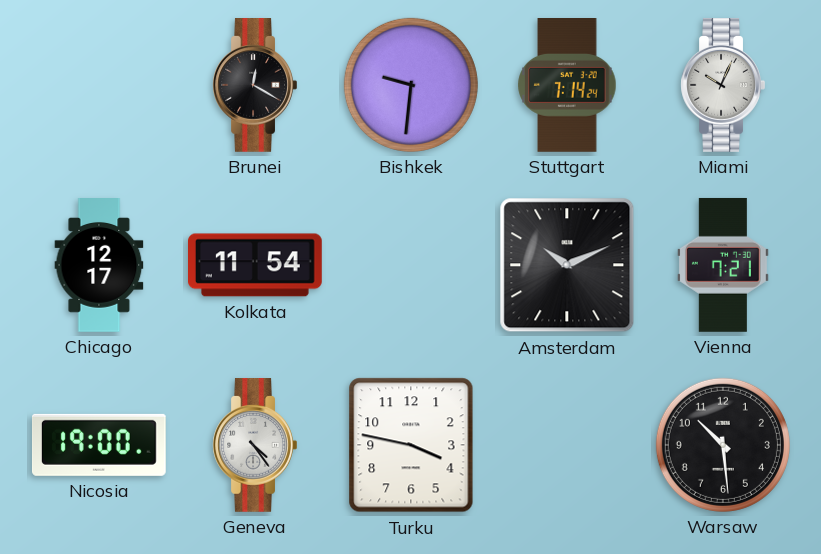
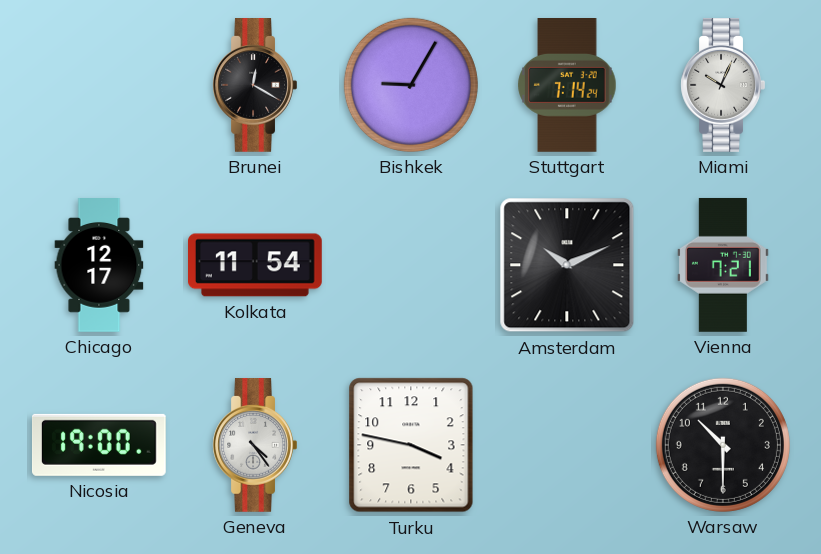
Bishkek: 9:31 -> 9:05 (411, 85)
Warsaw: 10:29 -> 10:30 (723, 445)
